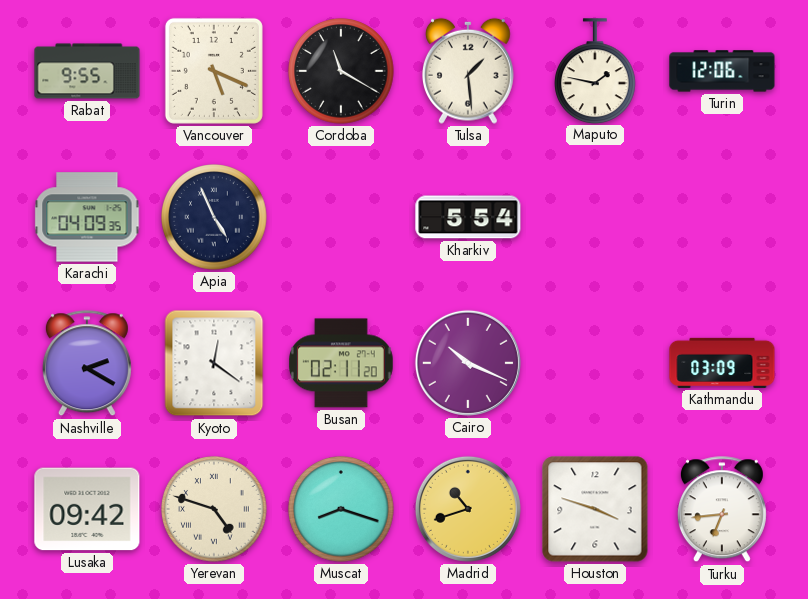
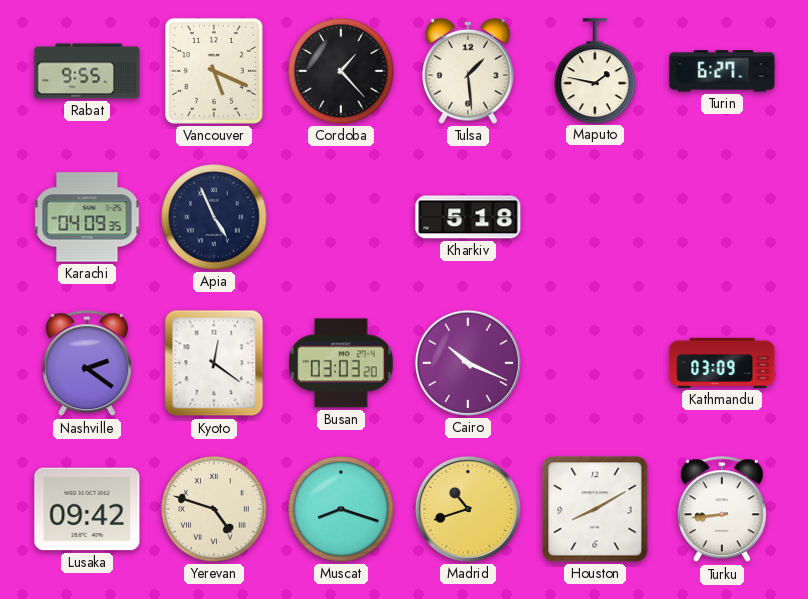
Cordoba: 11:20 -> 1:23 (341, 71)
Turin: 12:06 -> 6:27 (722, 71)
Kharkiv: 5:54 -> 5:18 (468, 217)
Nashville: 2:20 -> 2:21 (87, 364)
Busan: 02:11 -> 03:03 (342, 363)
Houston: 3:48 -> 8:10 (595, 509)
Turku: 6:44 -> 8:44 (722, 510)
